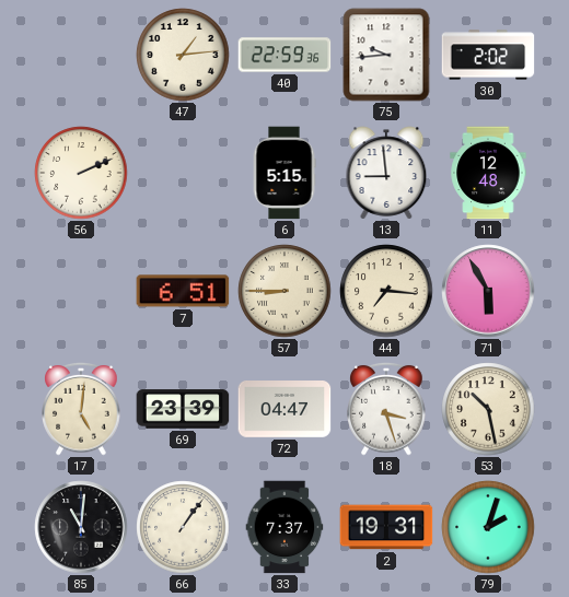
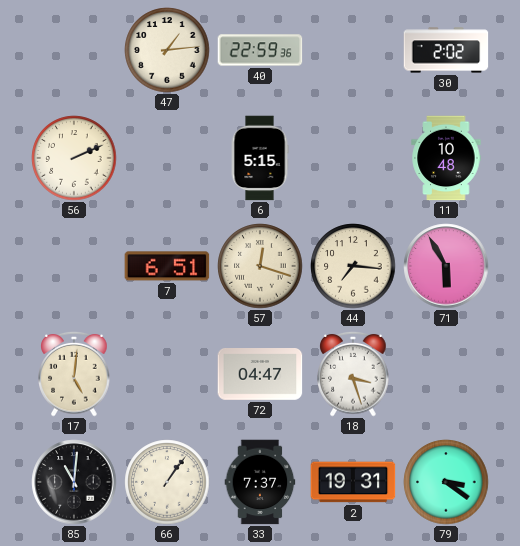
75: 9:44 -> none (386, 55)
13: 8:59 -> none (386, 173)
11: 12:48 -> 10:48 (446, 158)
57: 8:45 -> 12:18 (260, 266)
69: 23:39 -> none (183, 409)
53: 10:28 -> none (488, 409)
79: 2:03 -> 3:21 (446, 482)
